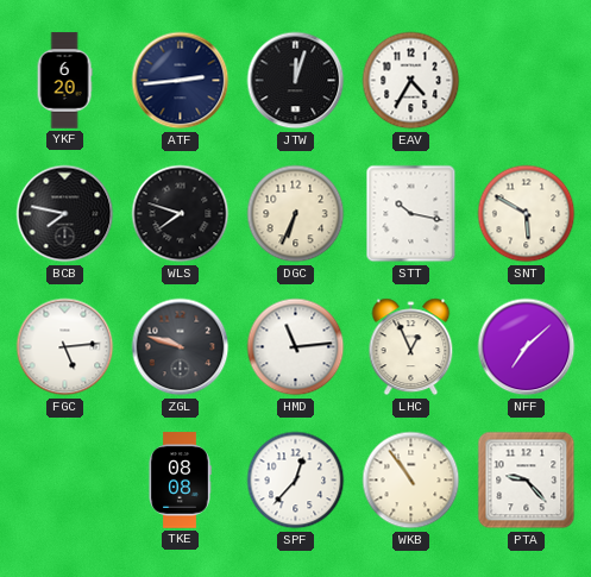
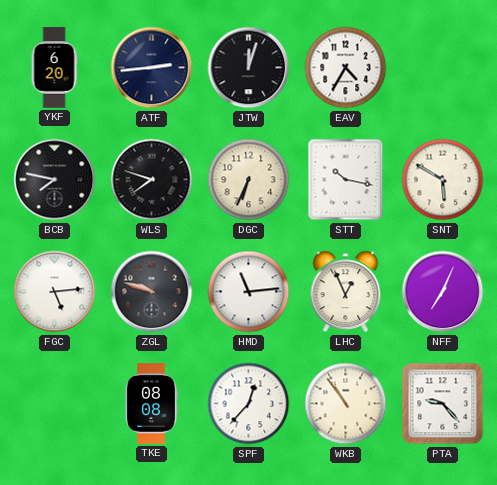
NFF: 7:08 -> 7:04 (443, 292)
